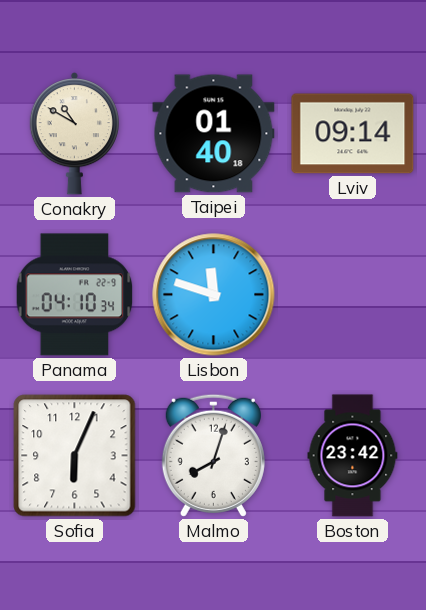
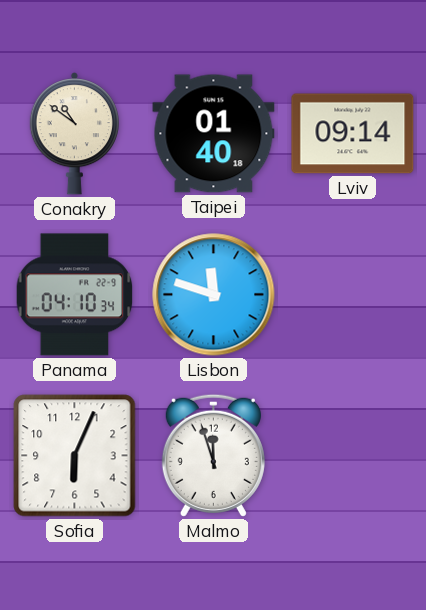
Conakry: 10:50 -> 10:51 (74, 134)
Malmo: 8:03 -> 11:57 (213, 455)
Boston: 23:42 -> none (353, 456)
